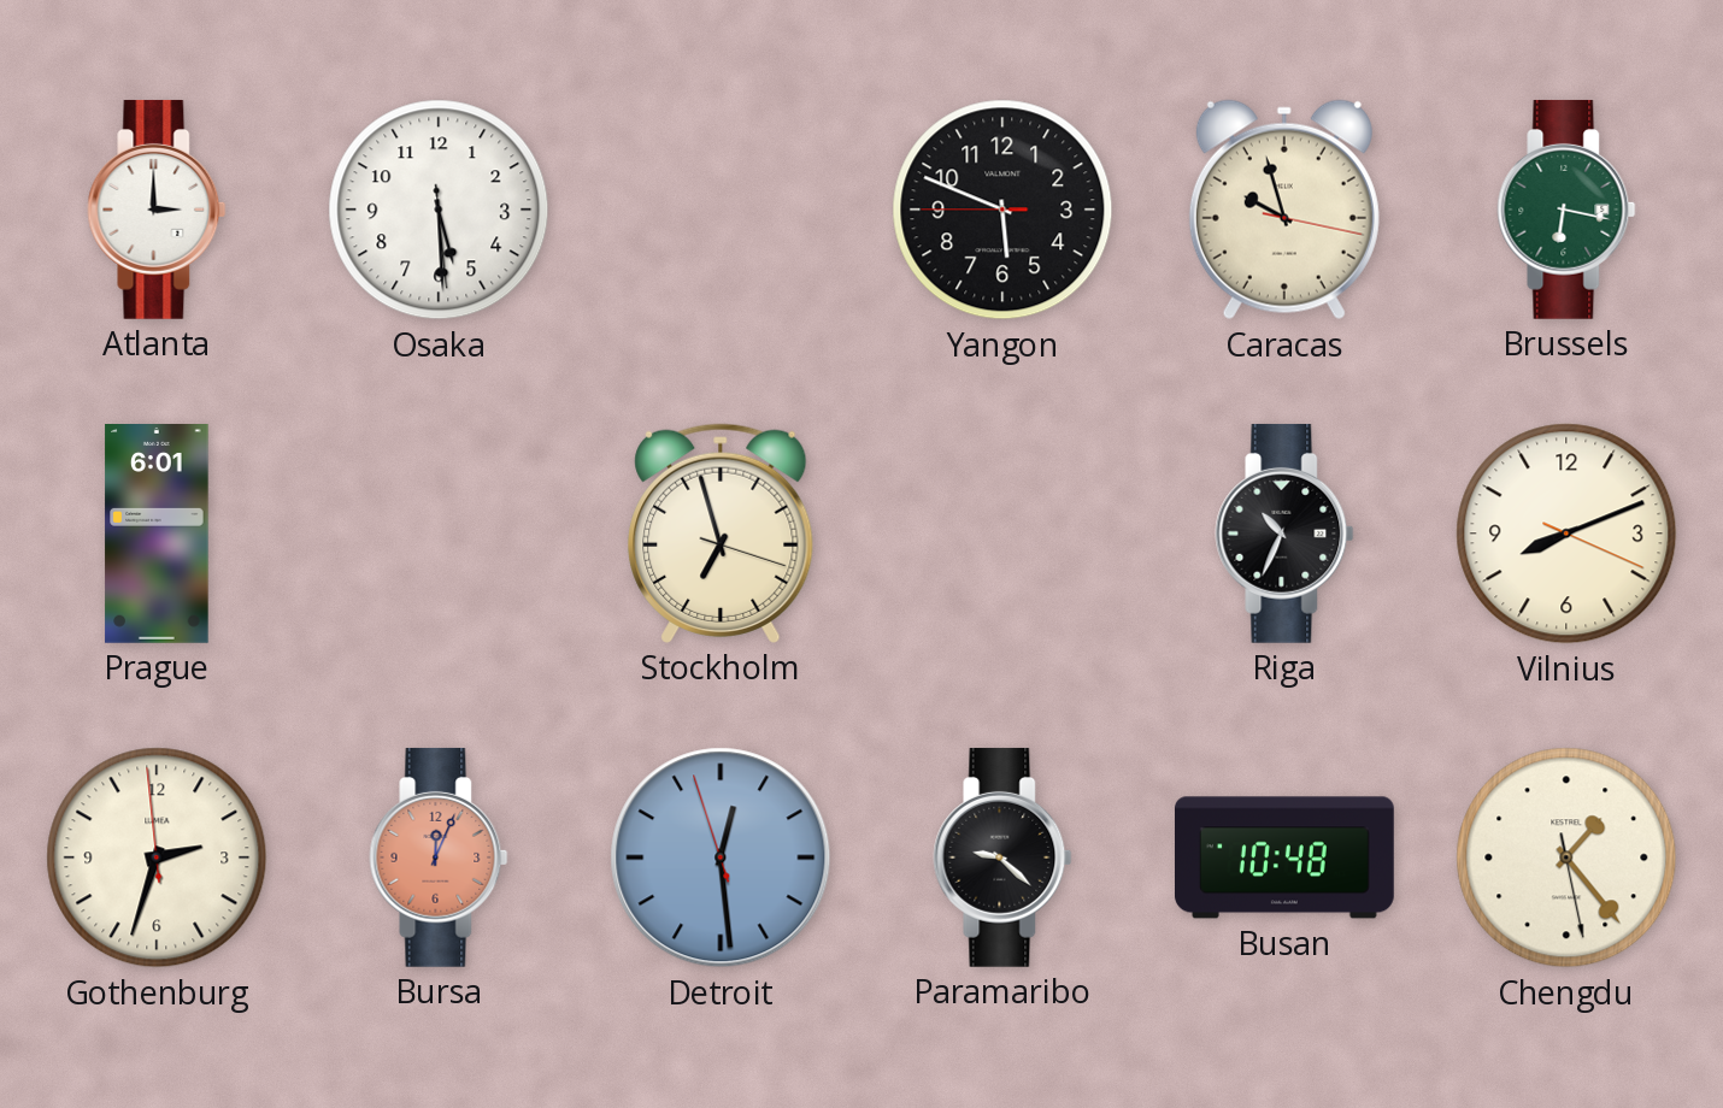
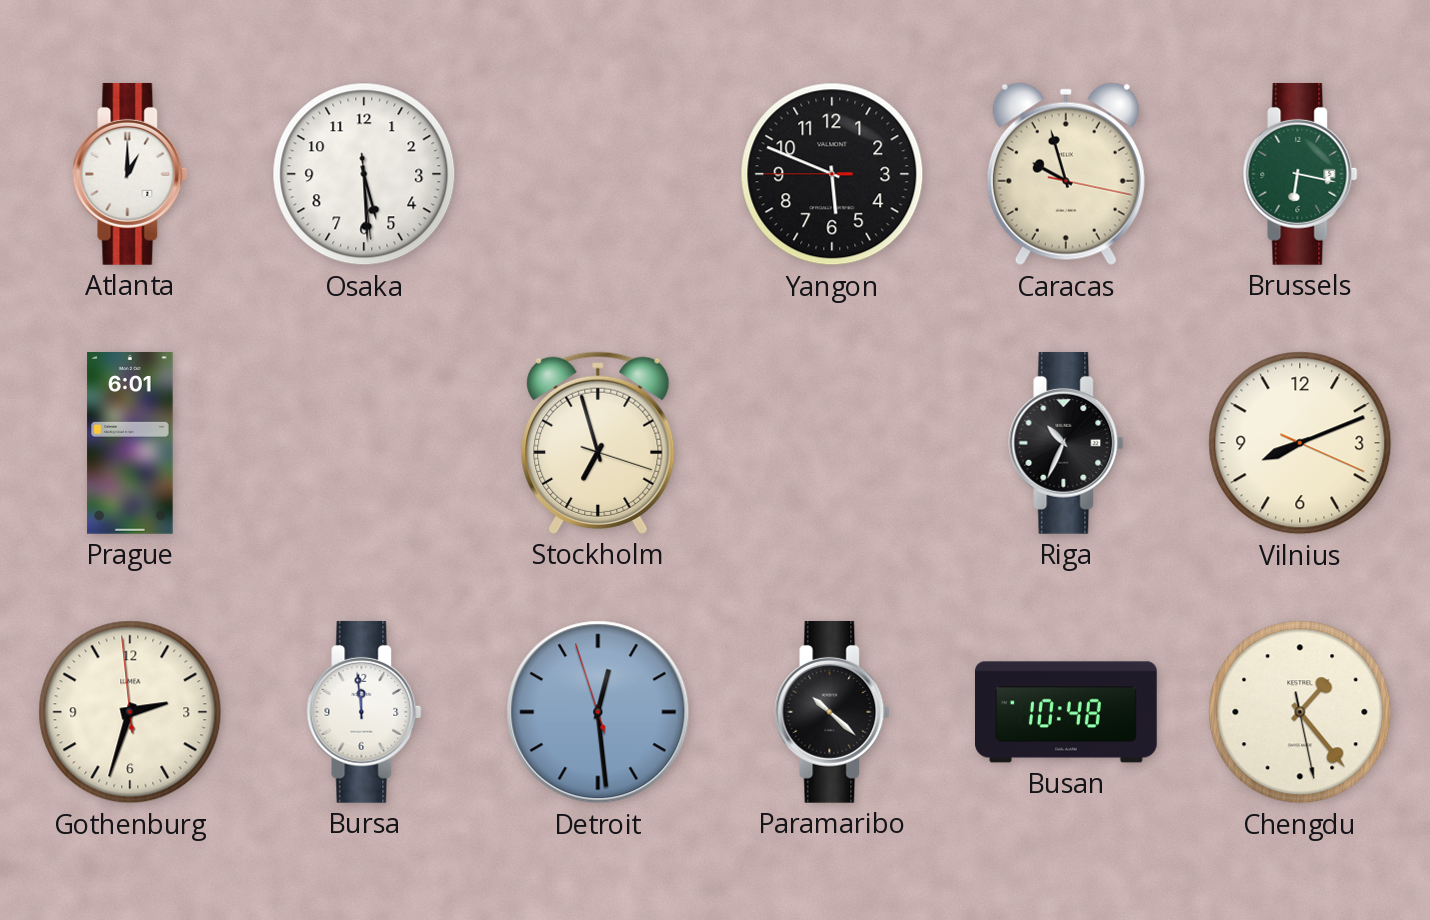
Atlanta: 3:00 -> 1:00 (130, 174)
Bursa: 12:04 -> 11:59 (364, 712)
Bursa dial: salmon -> white (364, 712)
Paramaribo: 9:22 -> 10:22 (832, 712)
